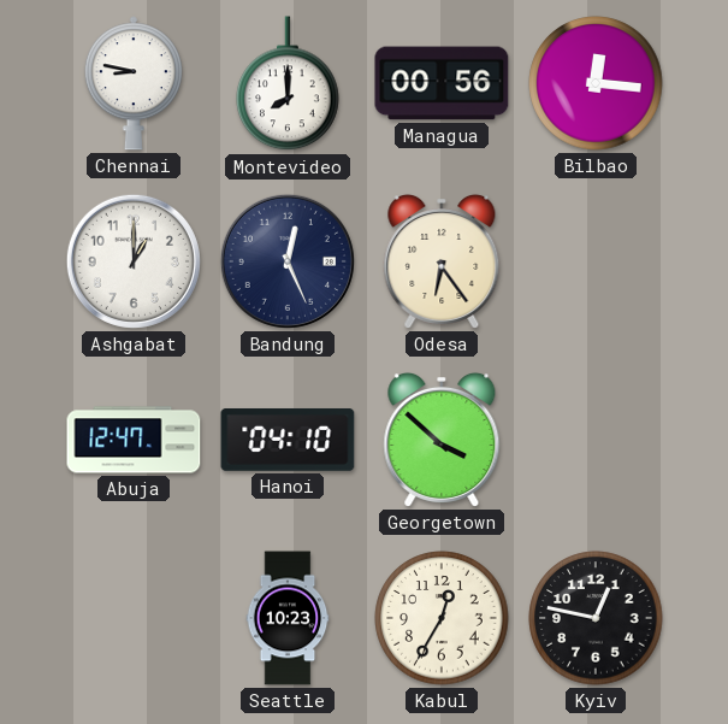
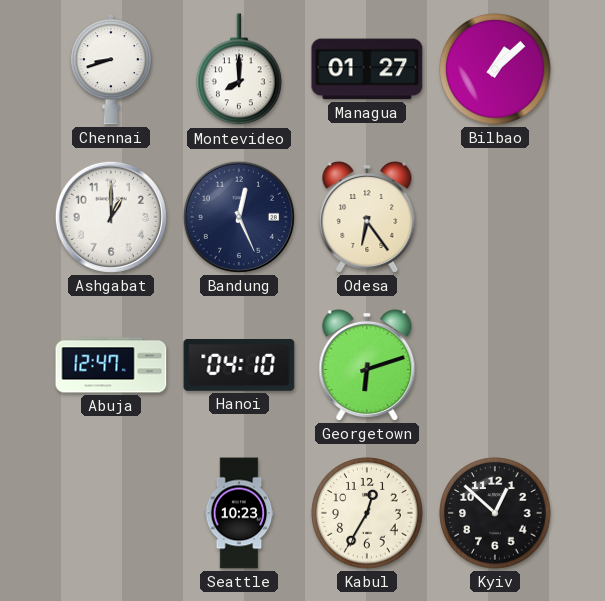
Chennai: 8:47 -> 8:42 (111, 69)
Managua: 00:56 -> 01:27 (367, 69)
Bilbao: 12:16 -> 1:08 (495, 69)
Georgetown: 3:52 -> 6:12 (367, 365)
Kyiv: 12:47 -> 12:52 (495, 513)
